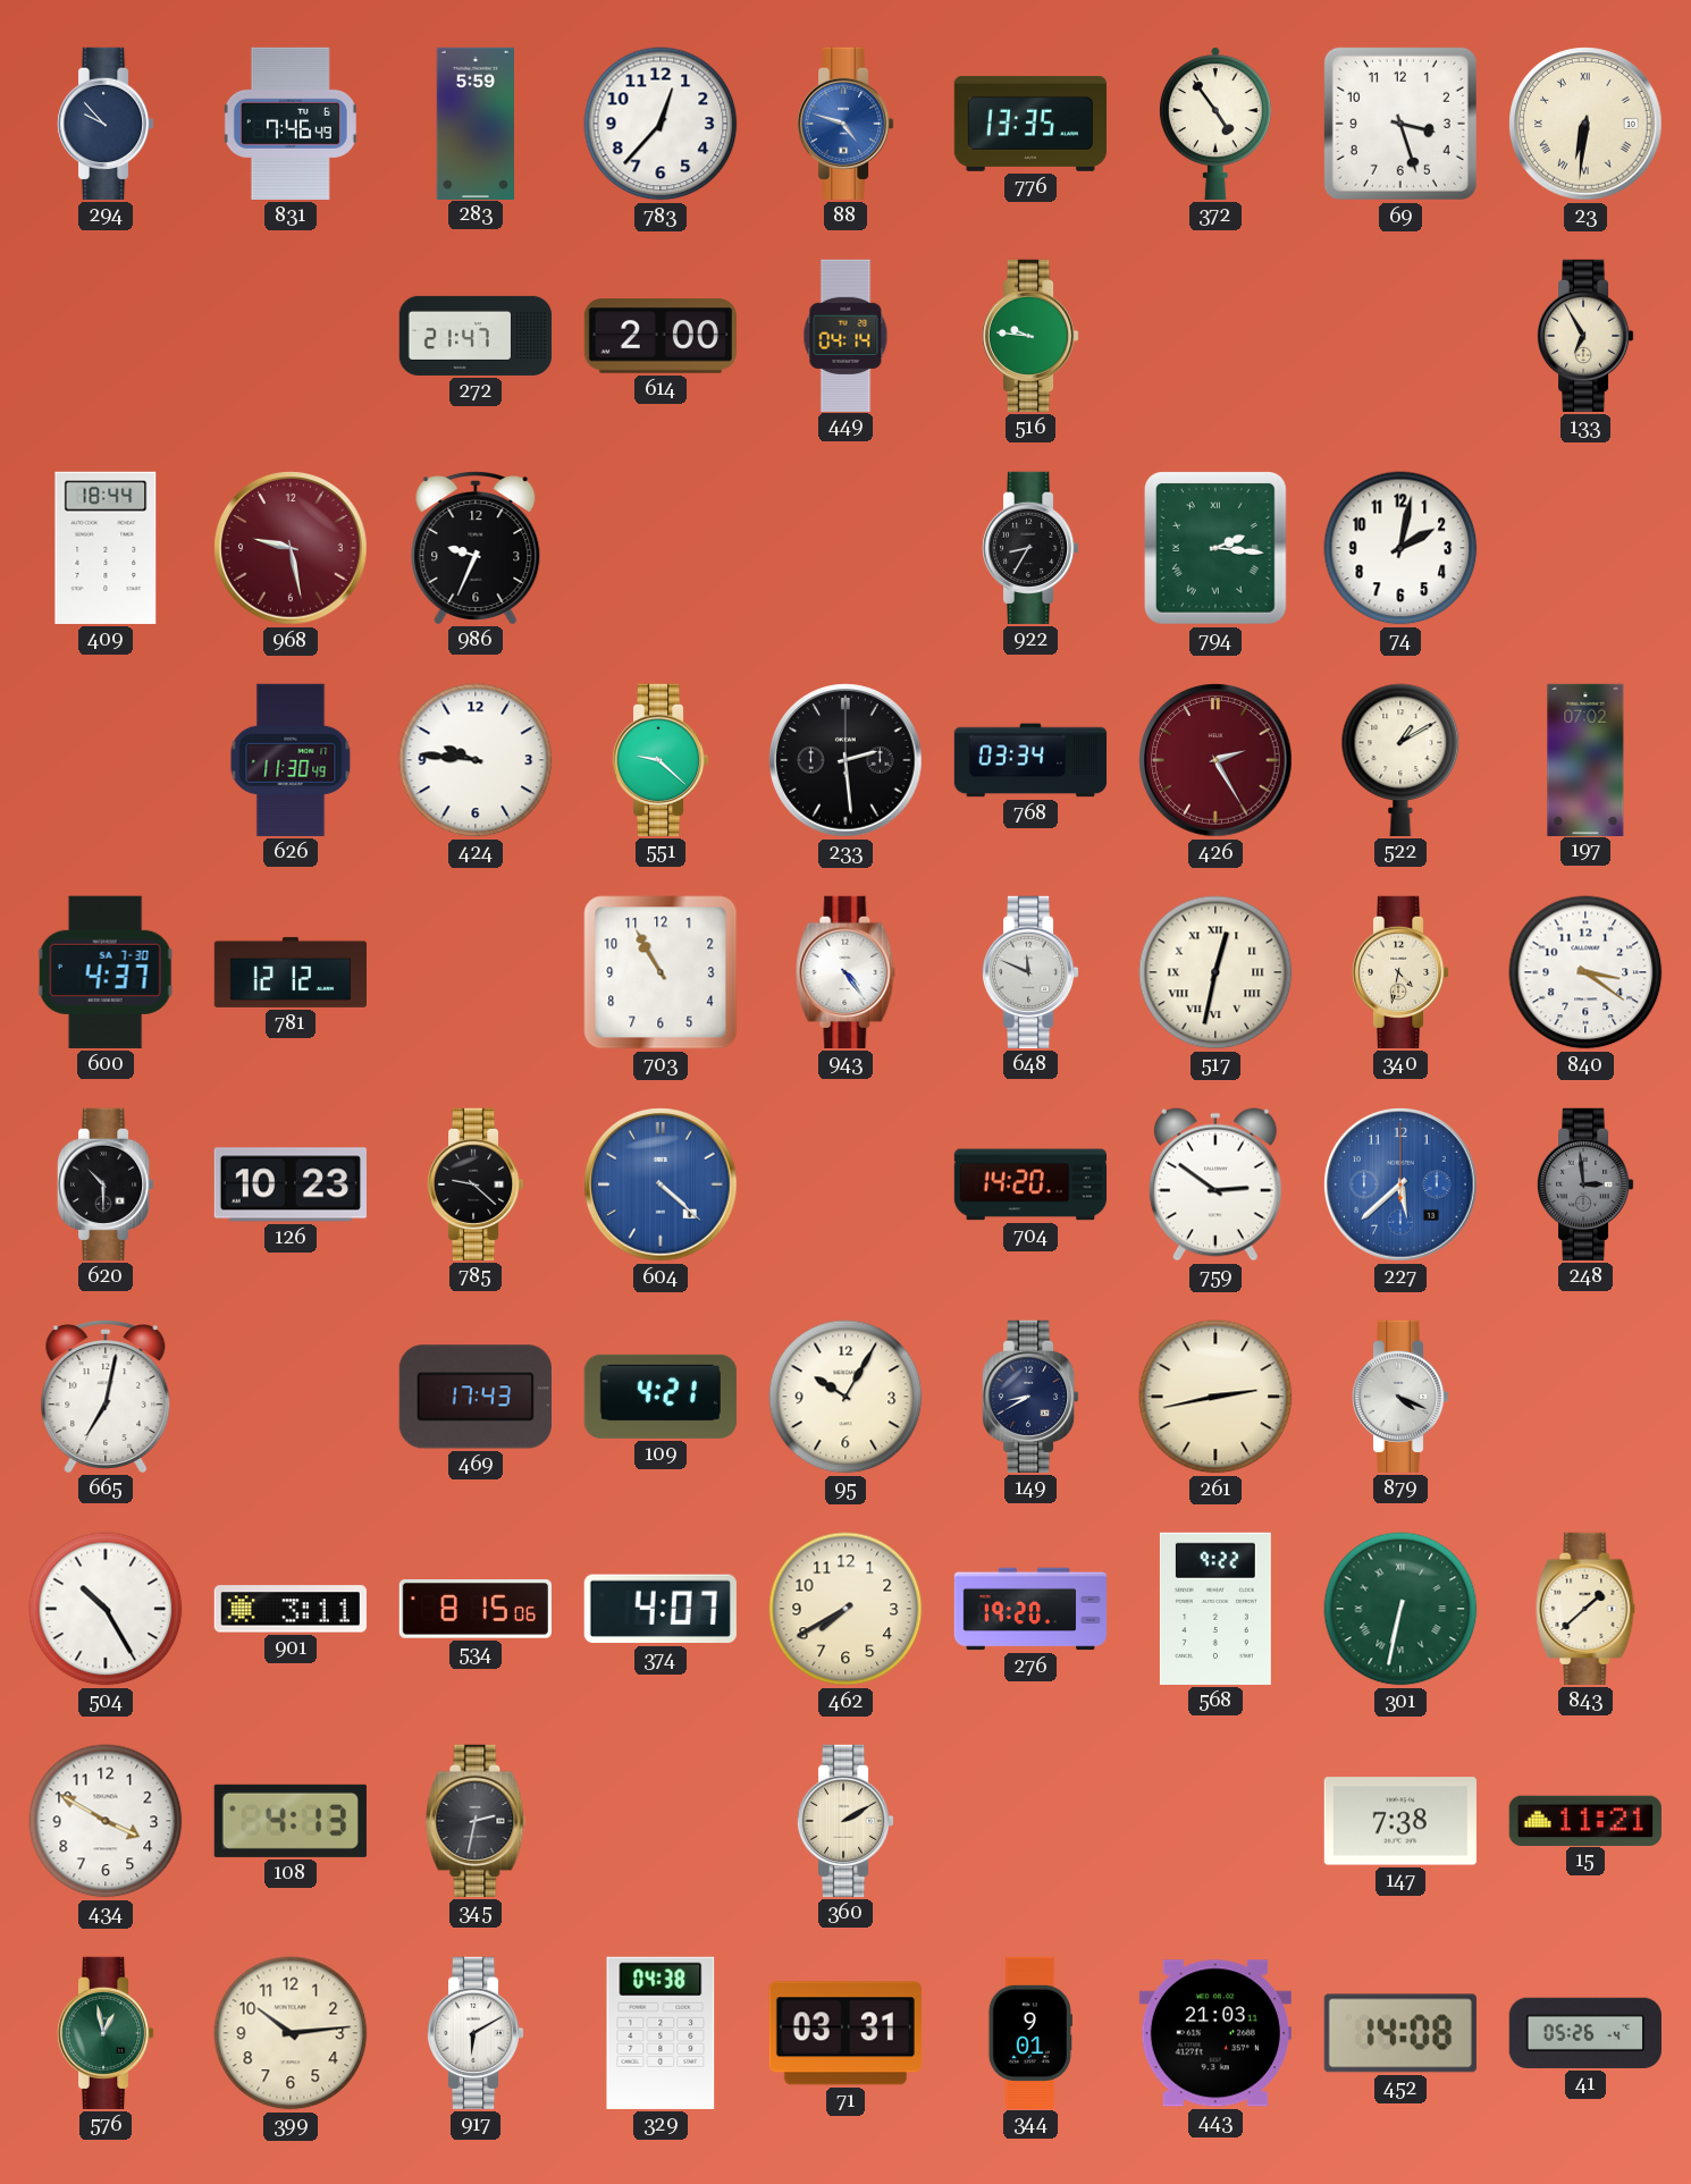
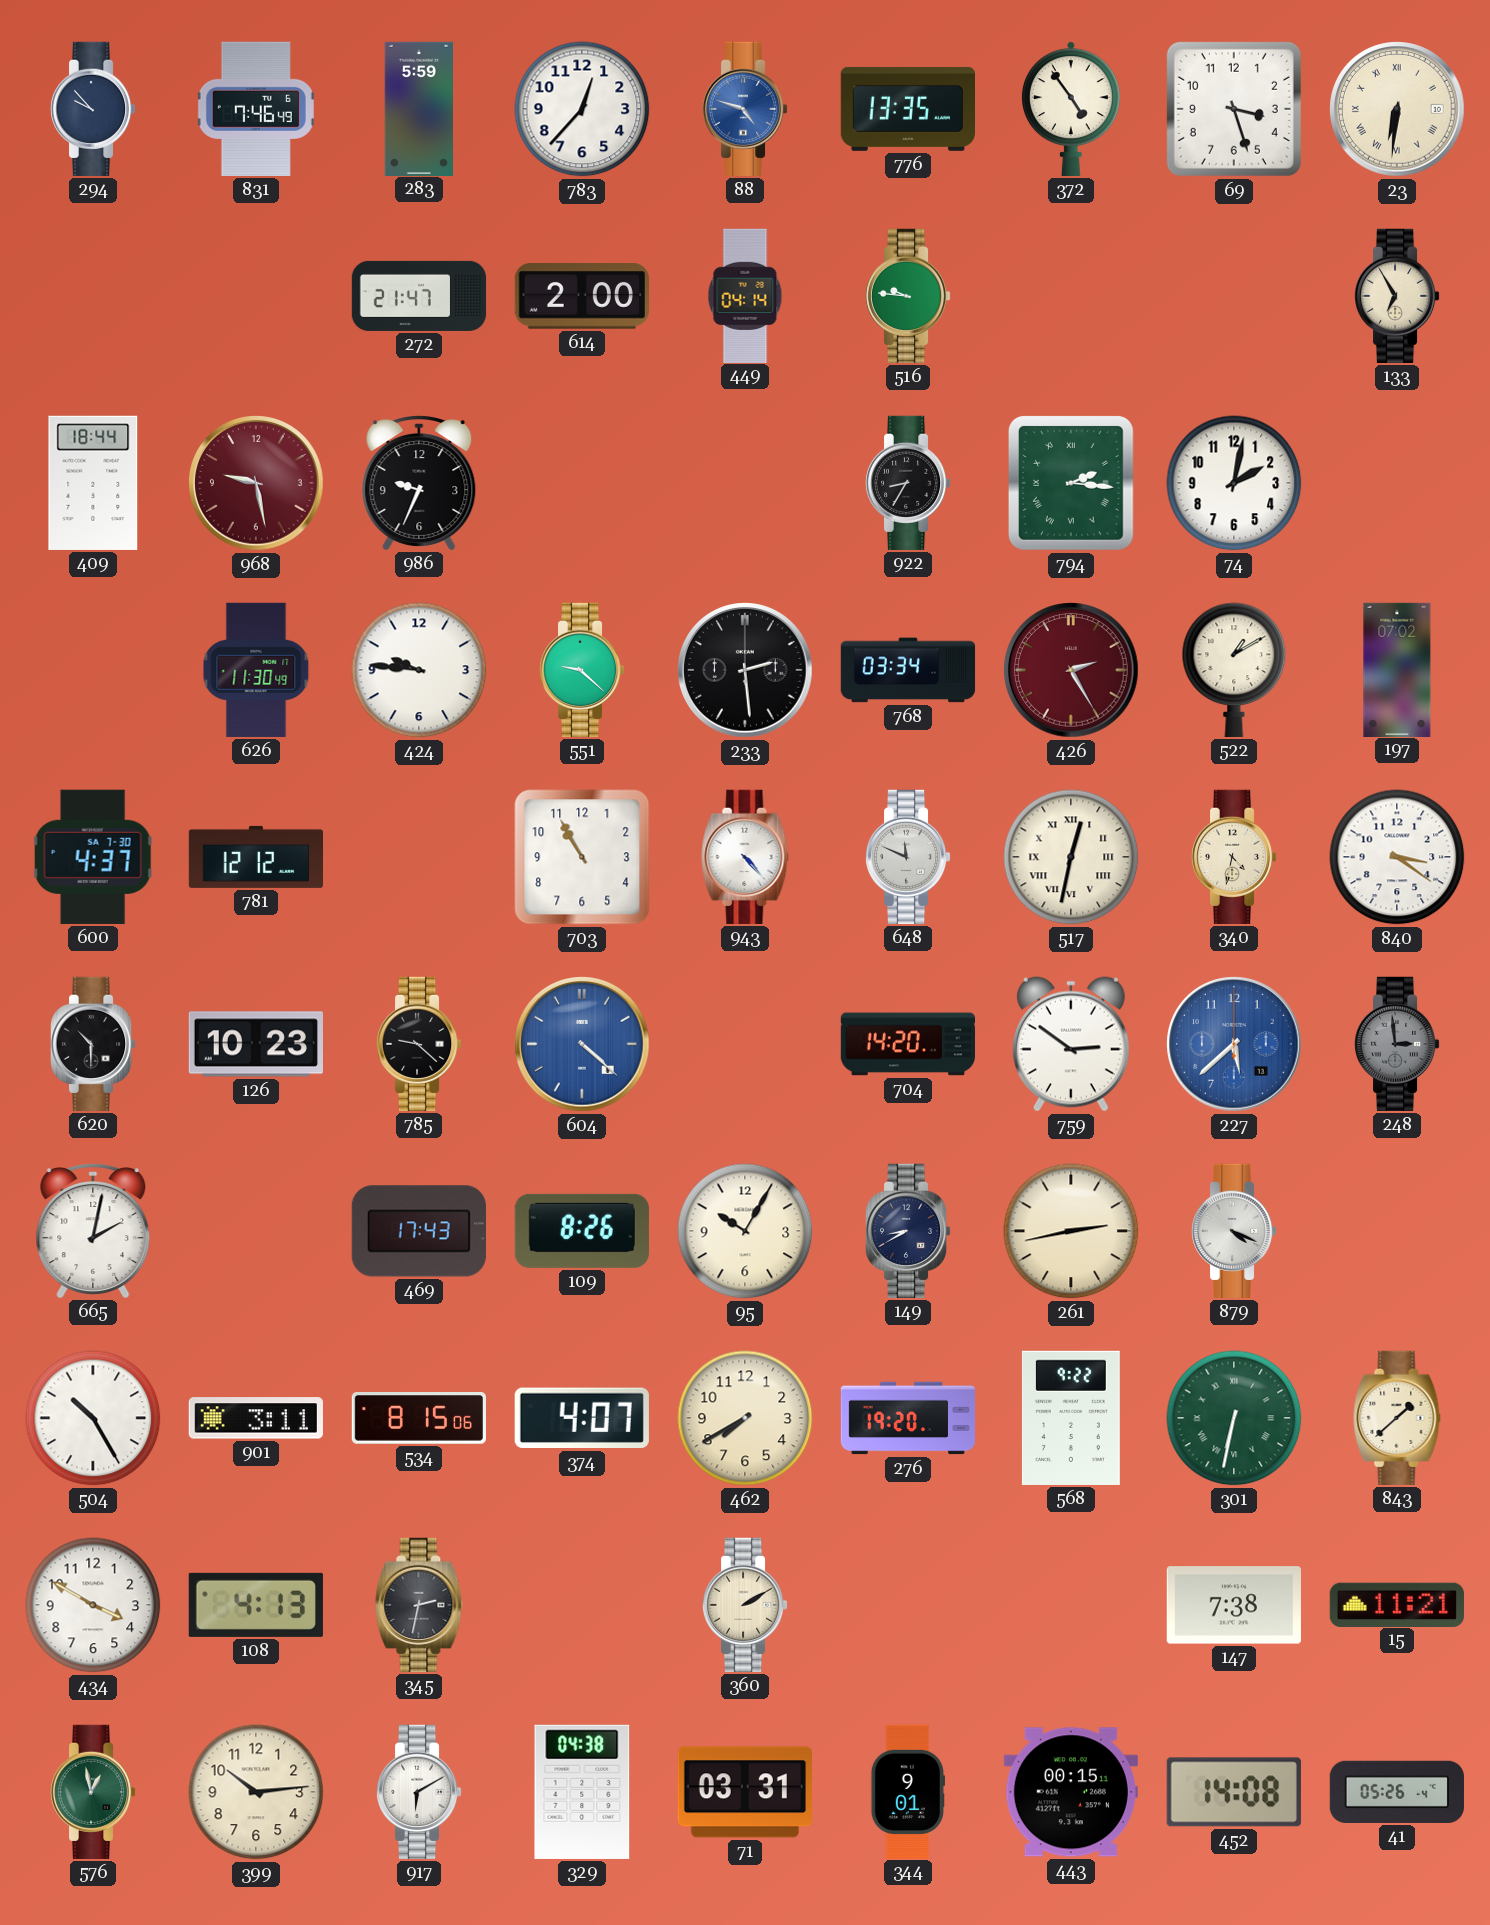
943: 4:24 -> 4:23 (745, 857)
665: 7:02 -> 2:02 (93, 1231)
109: 4:21 -> 8:26 (582, 1231)
443: 21:03 -> 00:15 (1071, 1792)
